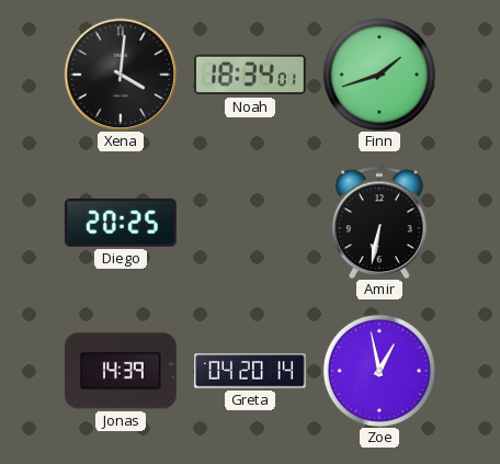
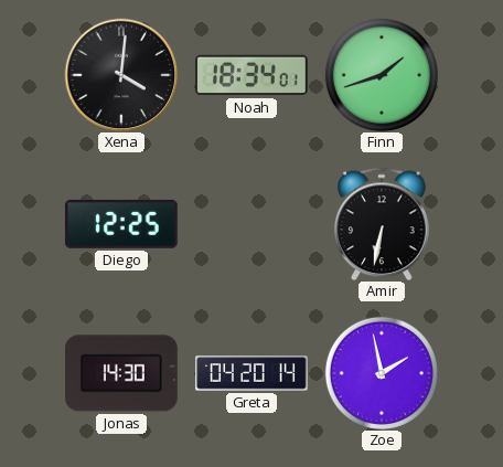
Diego: 20:25 -> 12:25 (121, 224)
Jonas: 14:39 -> 14:30 (121, 373)
Zoe: 12:58 -> 1:58 (382, 373)
